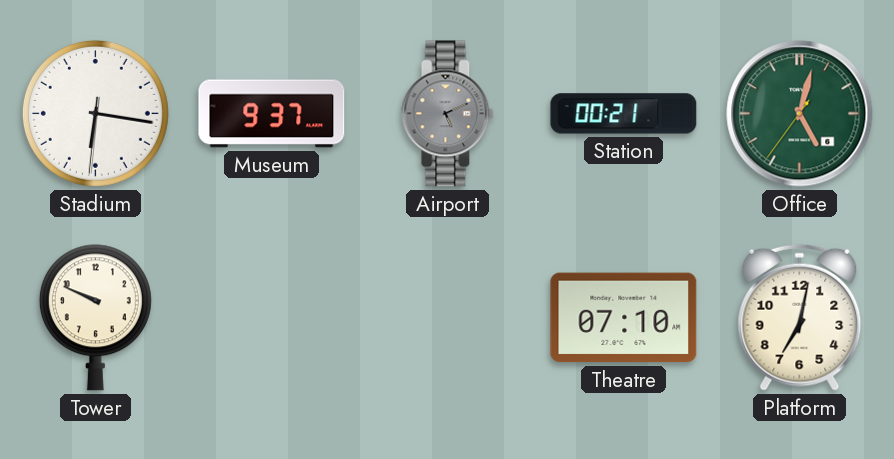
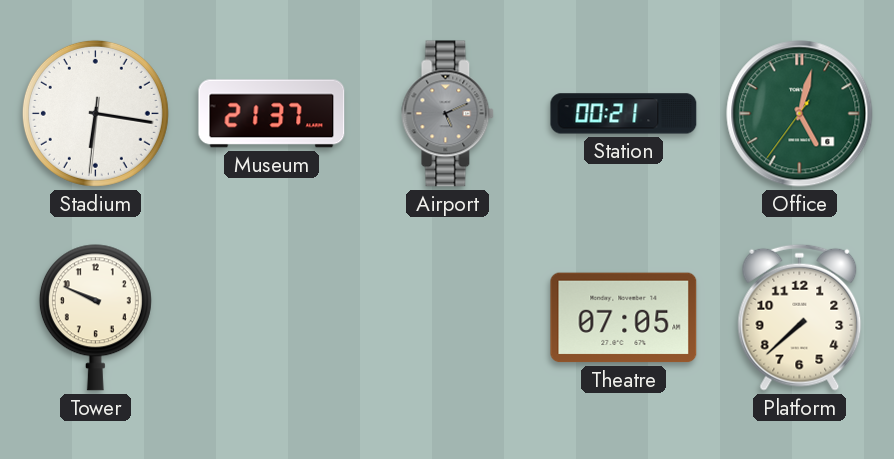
Museum: 9:37 -> 21:37 (272, 114)
Theatre: 07:10 -> 07:05 (624, 318)
Platform: 7:02 -> 7:38 (800, 317)
